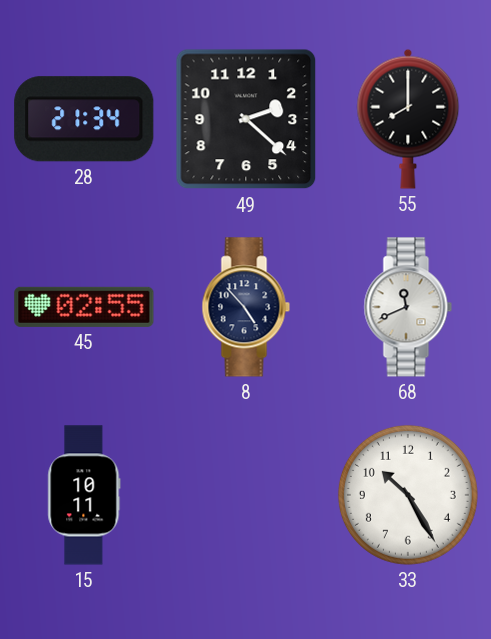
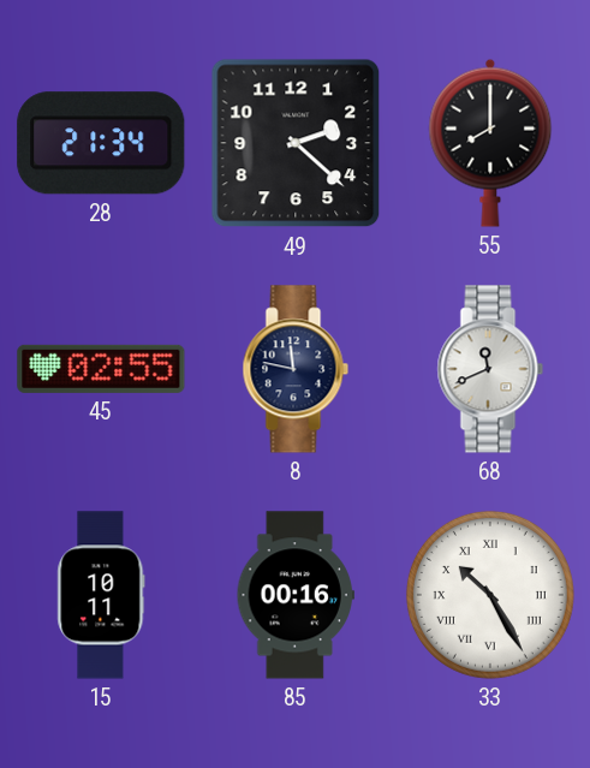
8: 4:53 -> 11:47 (296, 369)
85: none -> 00:16 (296, 595)
33 numerals: Arabic -> Roman (490, 595)
